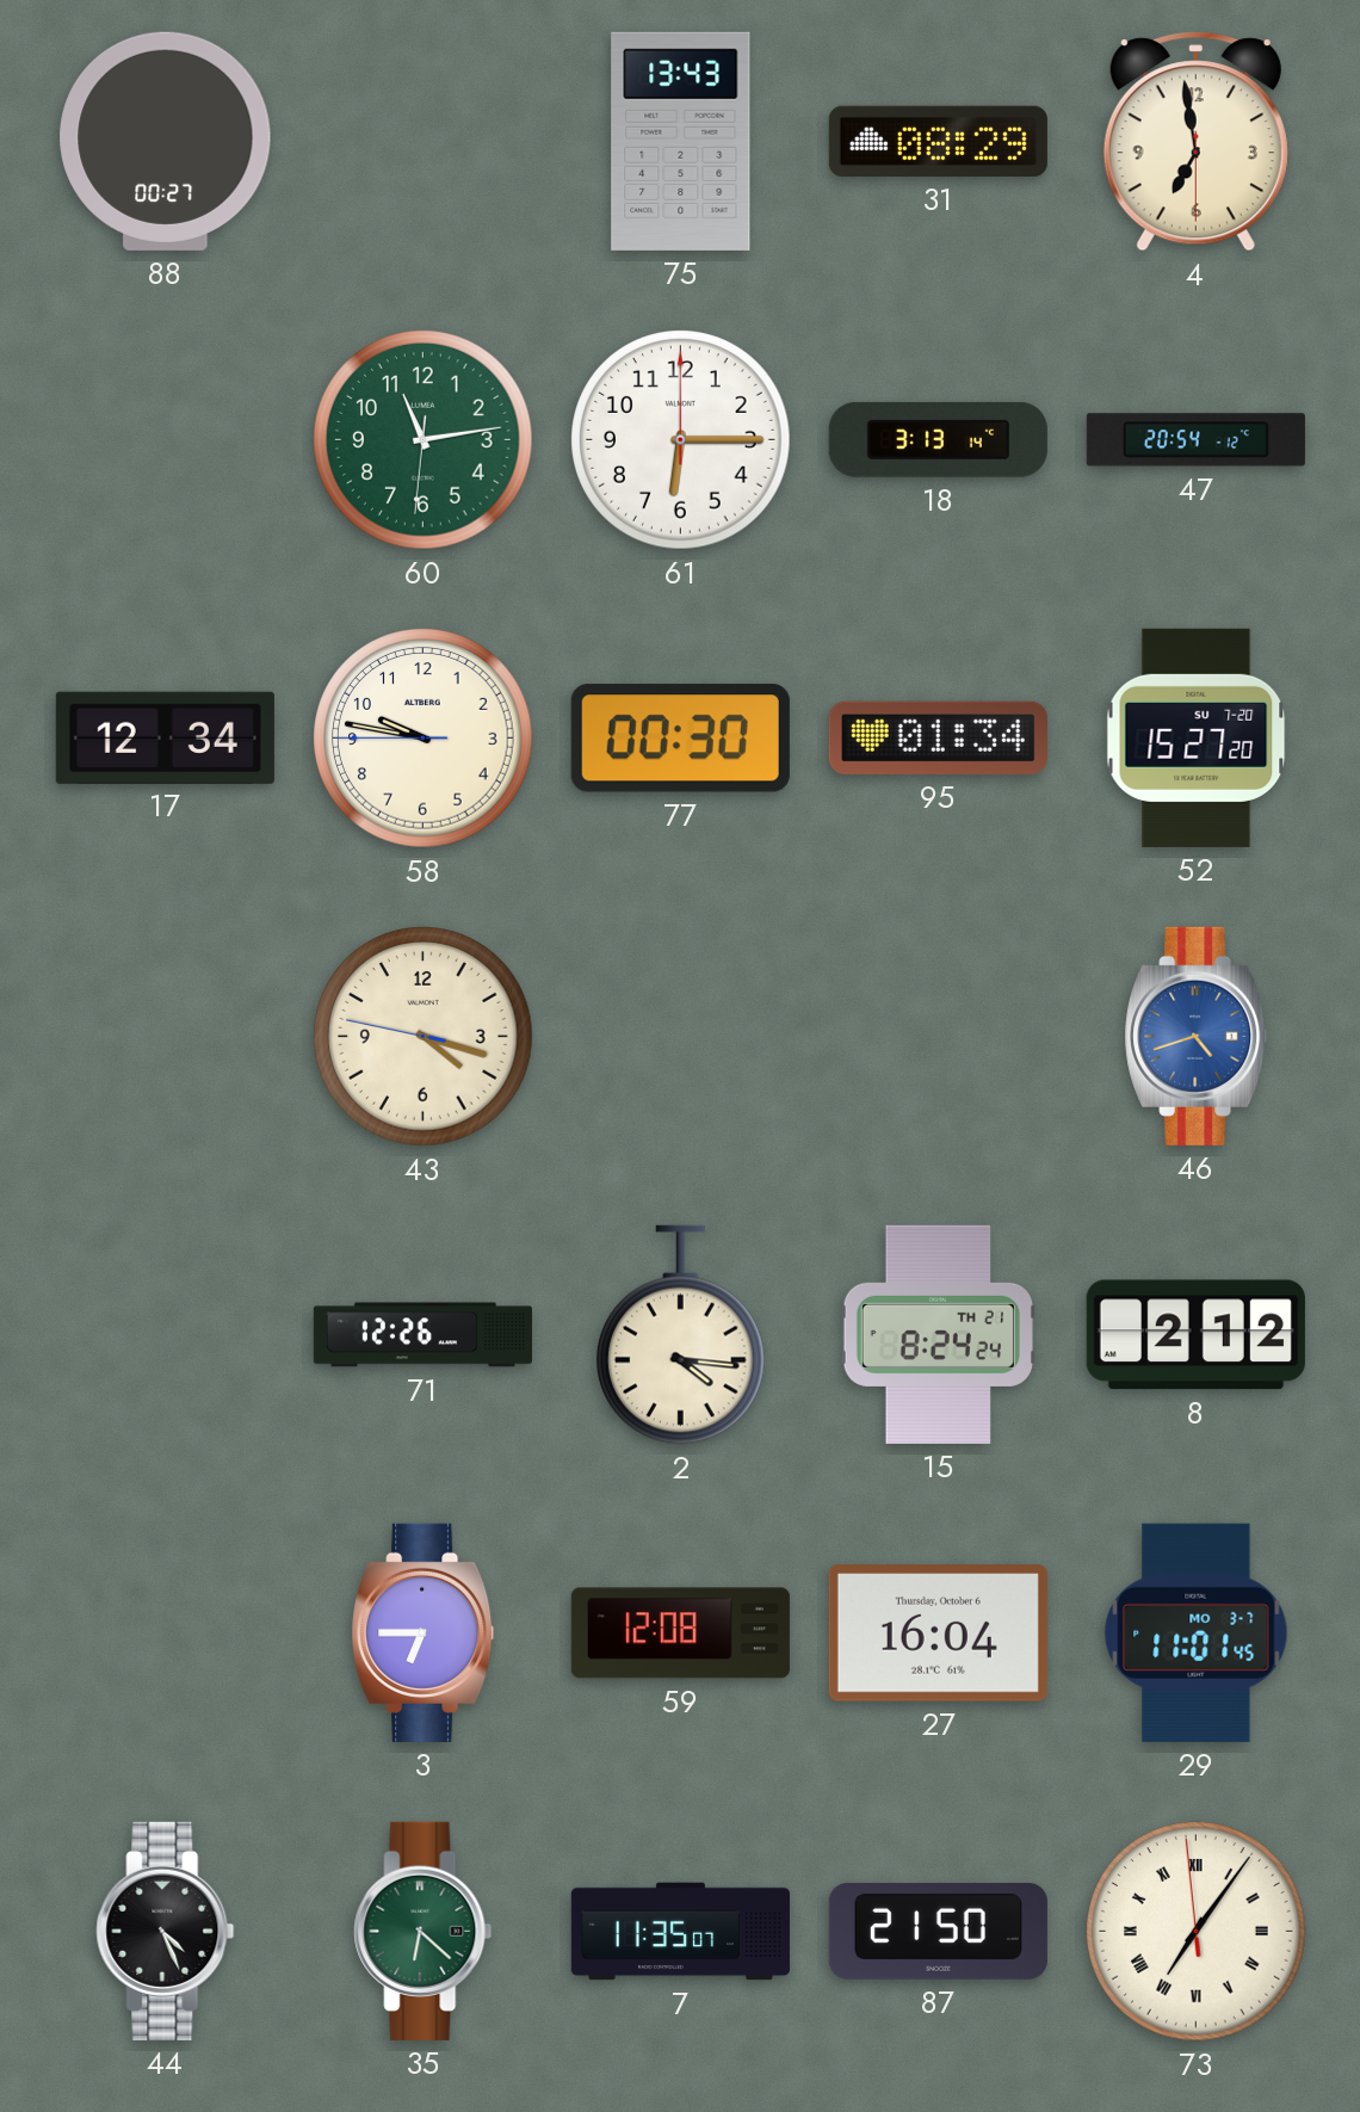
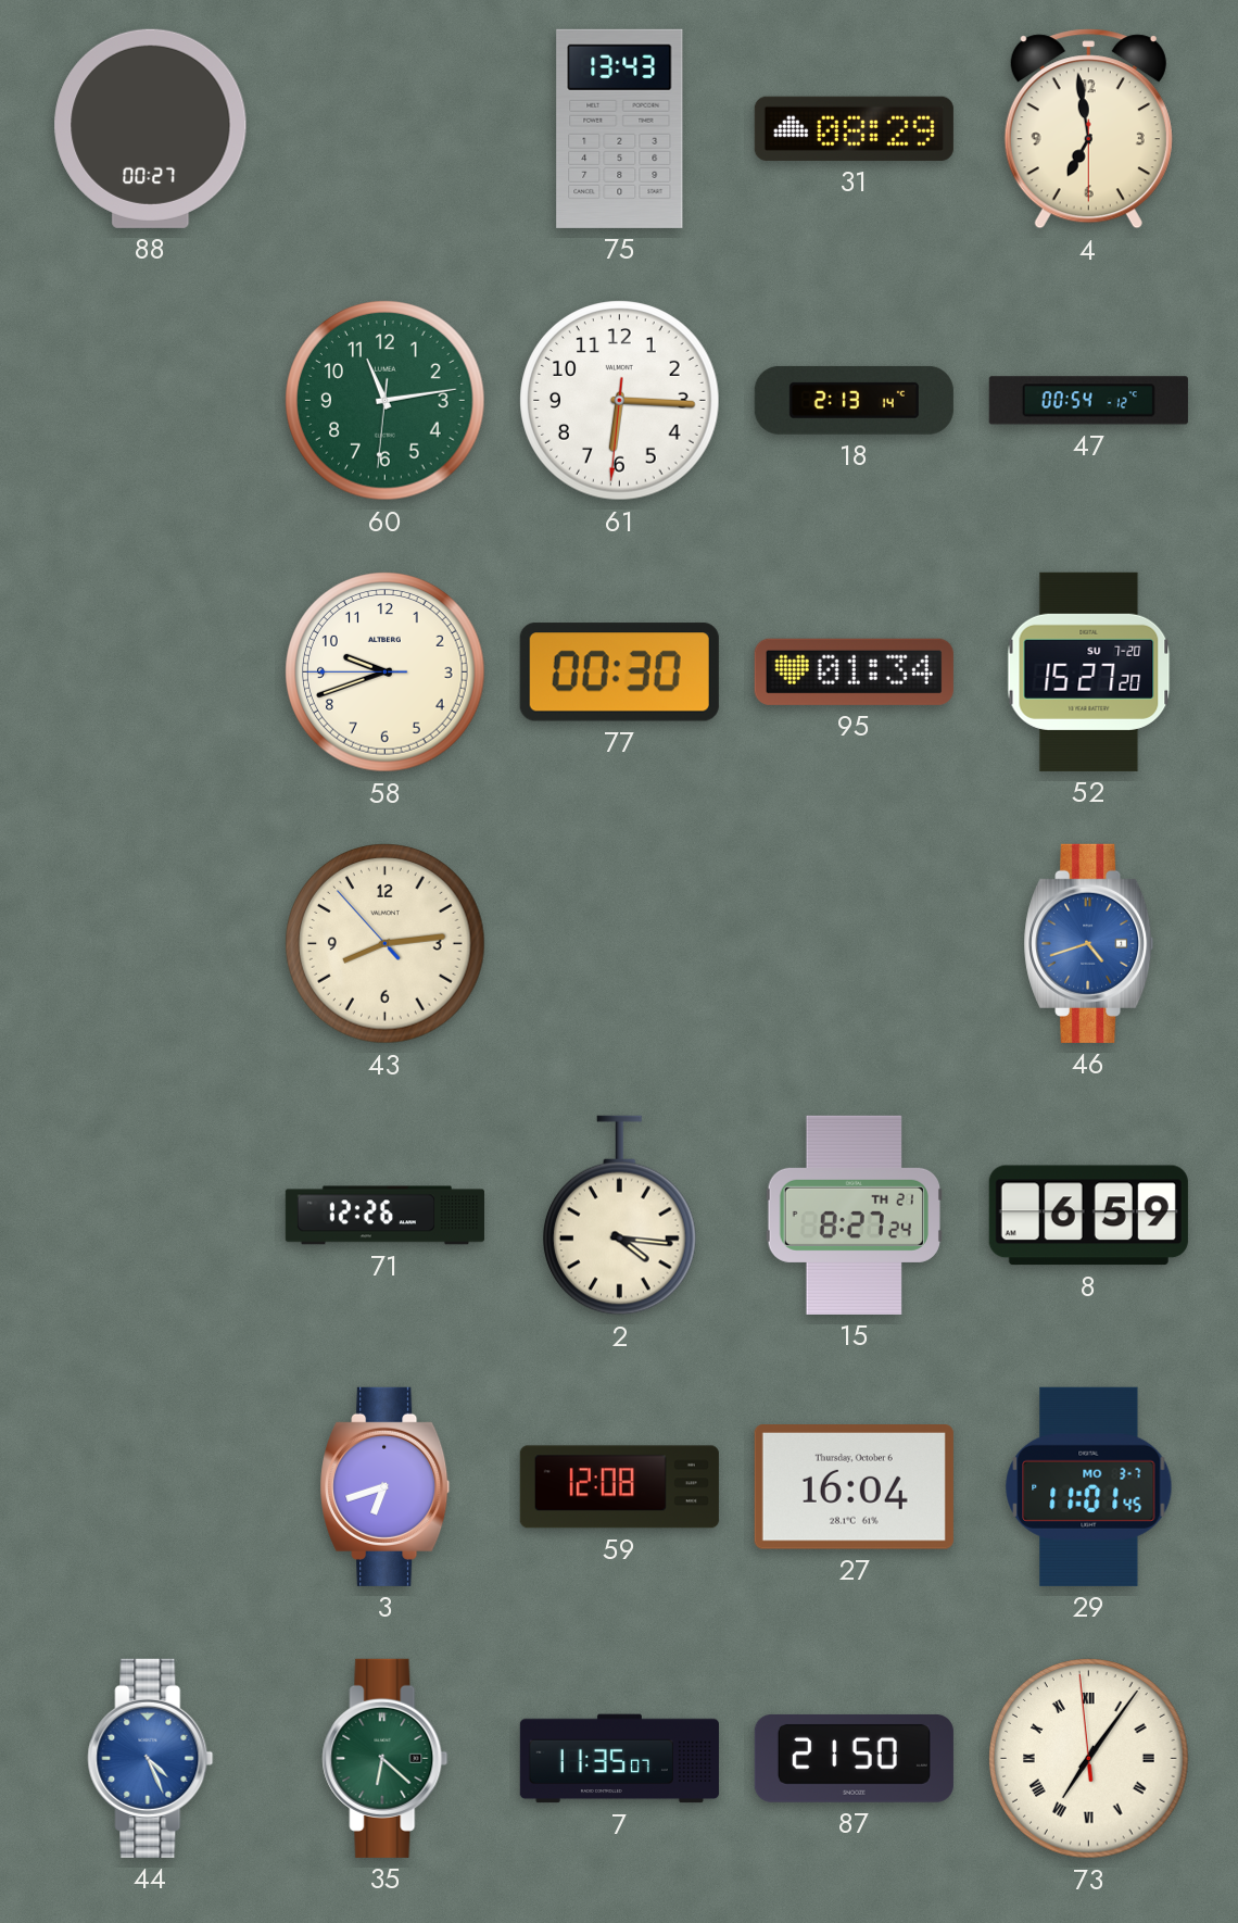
61: 6:15:00 -> 6:15:31 (620, 401)
18: 3:13 -> 2:13 (854, 400)
47: 20:54 -> 00:54 (1088, 401)
17: 12:34 -> none (165, 737)
58: 9:46 -> 9:41 (386, 673)
43: 4:17 -> 8:13 (386, 944)
15: 8:24 -> 8:27 (854, 1215)
8: 2:12 -> 6:59 (1088, 1216)
3: 6:45 -> 6:42 (386, 1486)
44 dial: black -> blue (151, 1758)
